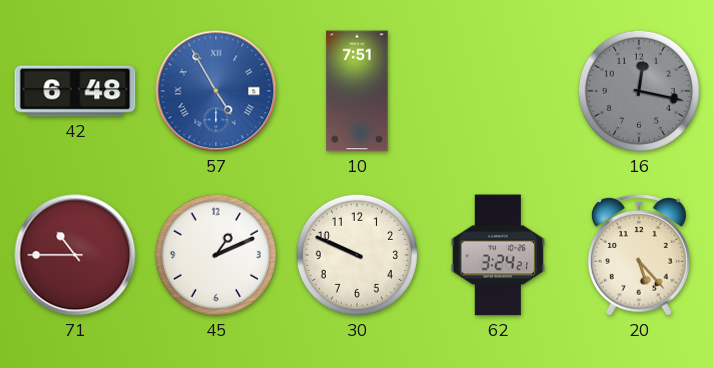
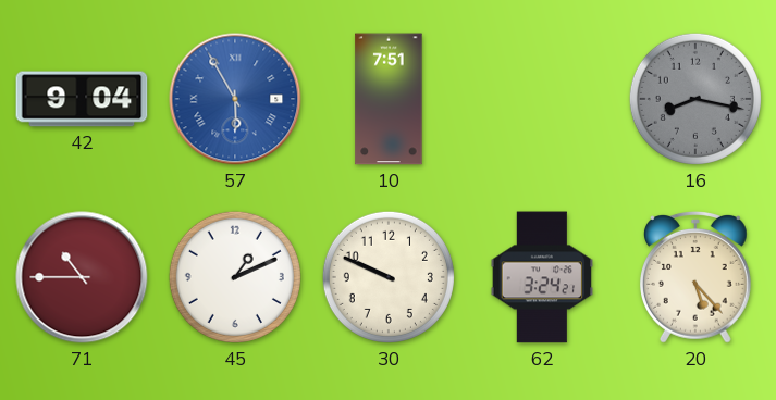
42: 6:48 -> 9:04 (82, 99)
57: 4:55 -> 5:55 (235, 99)
16: 12:17 -> 8:17 (695, 99)
